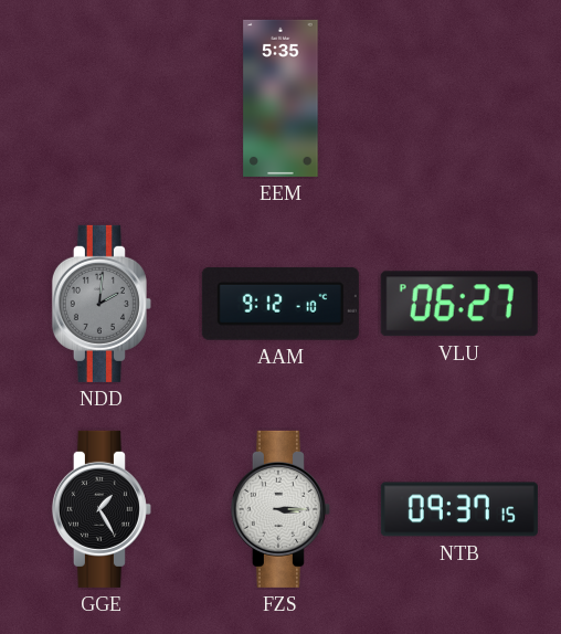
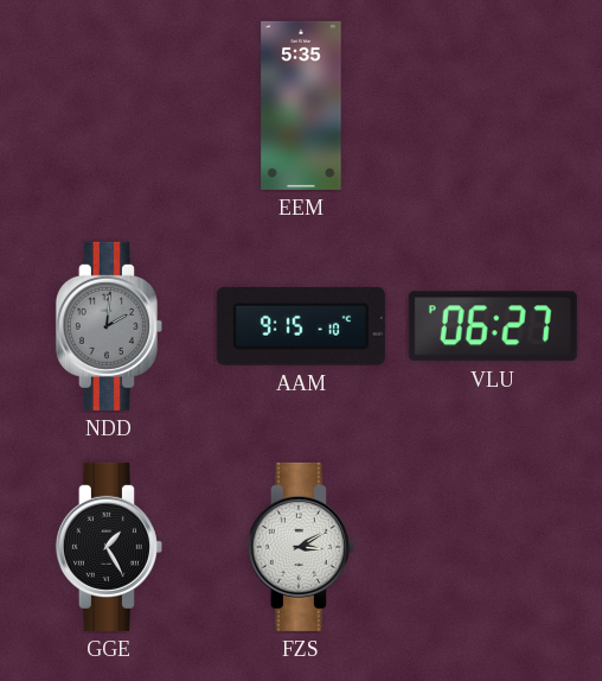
AAM: 9:12 -> 9:15 (301, 326)
FZS: 3:15 -> 3:10 (301, 547)
NTB: 09:37 -> none (459, 509)
